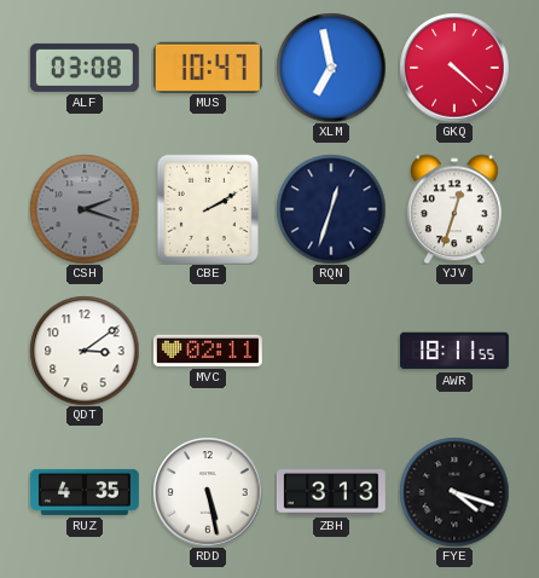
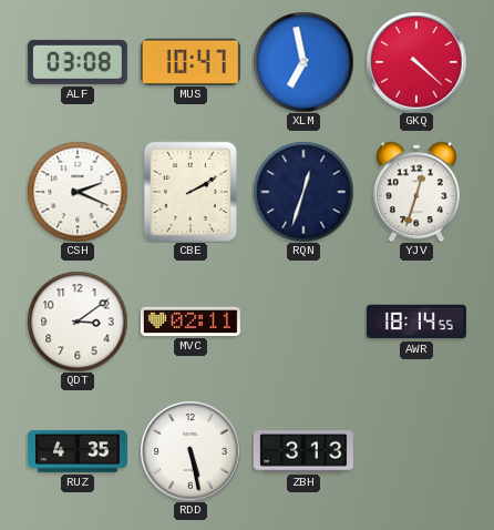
CSH: 2:18 -> 2:19 (78, 192)
CSH dial: grey -> white (78, 192)
AWR: 18:11 -> 18:14 (416, 322)
FYE: 4:18 -> none (454, 492)
